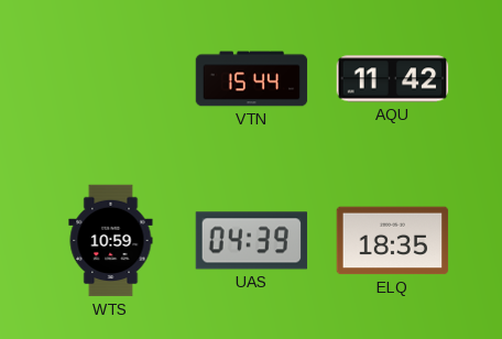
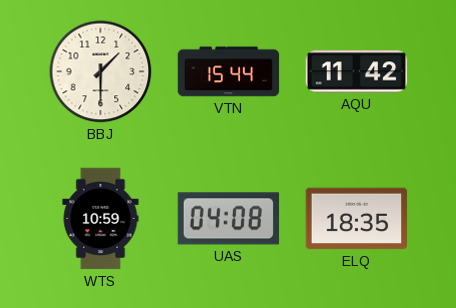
BBJ: none -> 1:30 (101, 72)
UAS: 04:39 -> 04:08 (229, 219)
